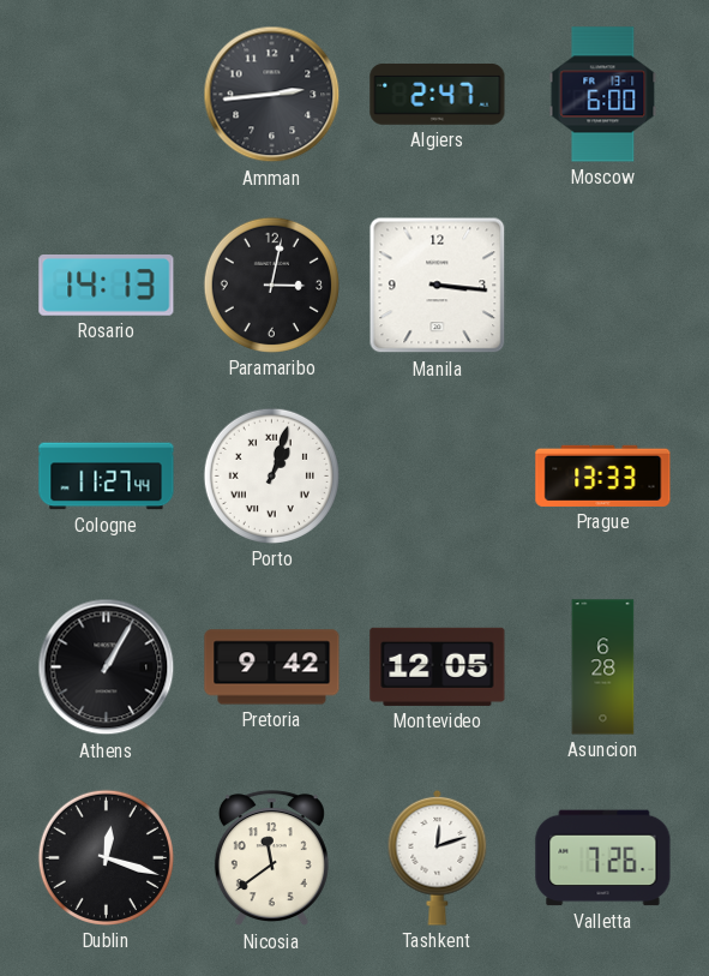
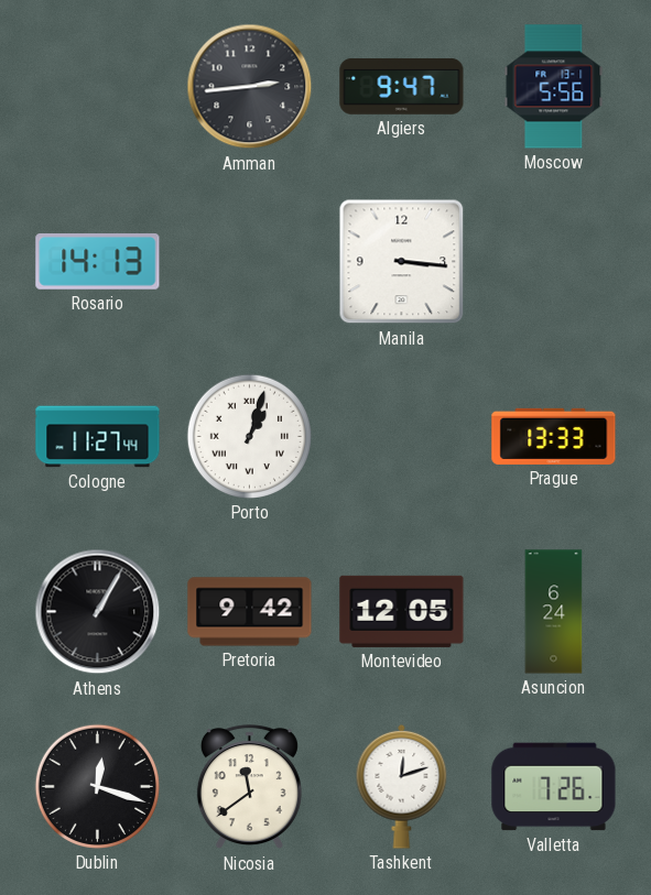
Algiers: 2:47 -> 9:47 (402, 86)
Moscow: 6:00 -> 5:56 (554, 87)
Paramaribo: 3:02 -> none (271, 285)
Asuncion: 6:28 -> 6:24 (554, 612)
